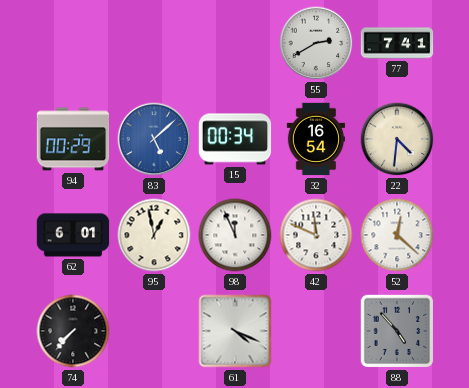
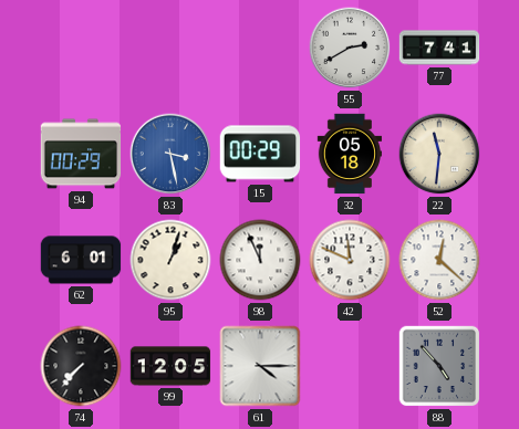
83: 5:08 -> 3:28 (170, 154)
15: 00:34 -> 00:29 (260, 154)
32: 16:54 -> 05:18 (349, 154)
22: 4:31 -> 11:31 (439, 154)
95: 12:58 -> 1:03 (170, 260)
99: none -> 12:05 (170, 366)
61: 4:19 -> 4:15 (260, 366)
